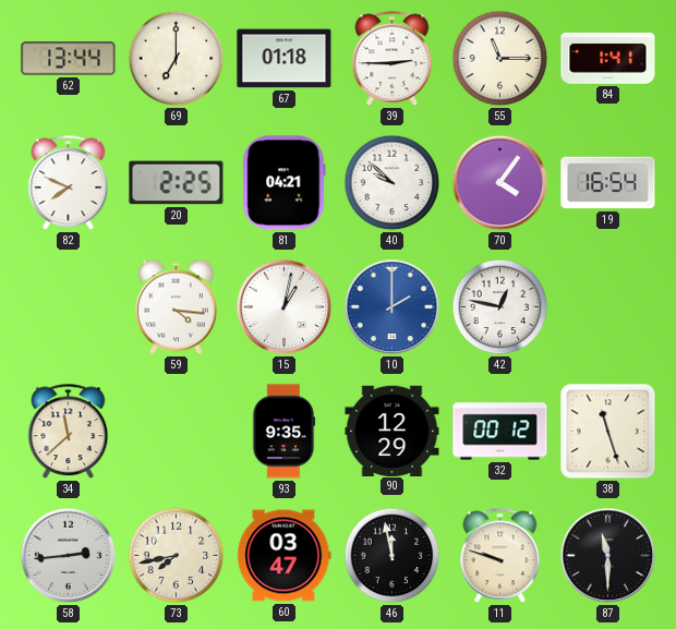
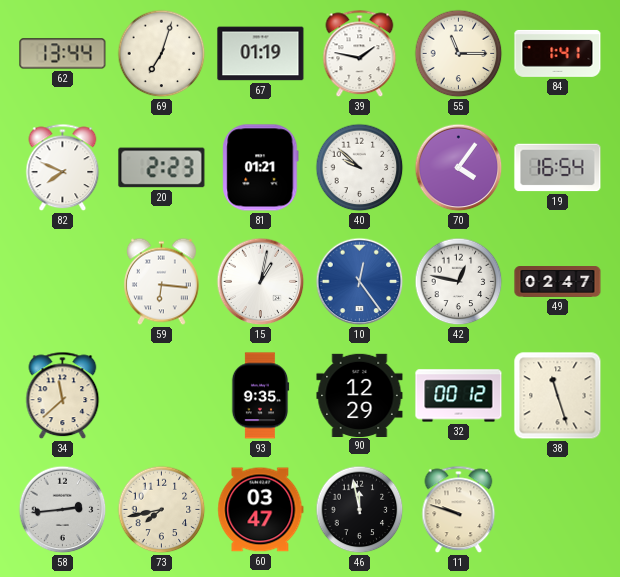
69: 7:00 -> 7:03 (162, 54)
67: 01:18 -> 01:19 (261, 54)
39: 2:45 -> 1:47 (360, 54)
20: 2:25 -> 2:23 (162, 168)
81: 04:21 -> 01:21 (261, 168)
59: 4:16 -> 6:16 (161, 282)
10: 2:00 -> 12:24 (360, 282)
49: none -> 02:47 (558, 282)
87: 11:30 -> none (608, 556)
